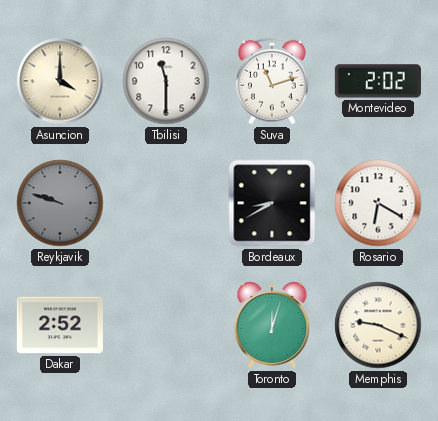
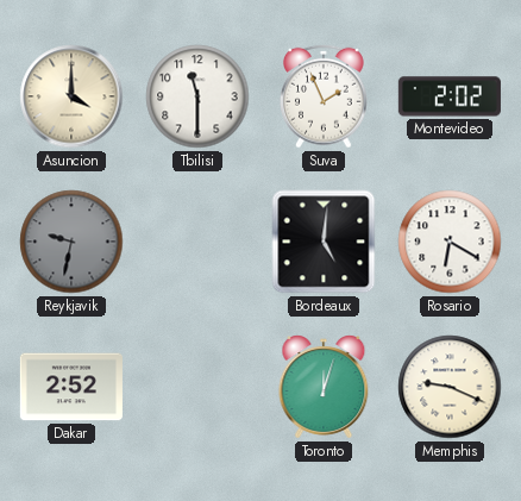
Suva: 11:12 -> 1:56 (325, 96)
Reykjavik: 9:48 -> 9:32 (71, 242)
Bordeaux: 8:40 -> 5:01 (324, 242)
